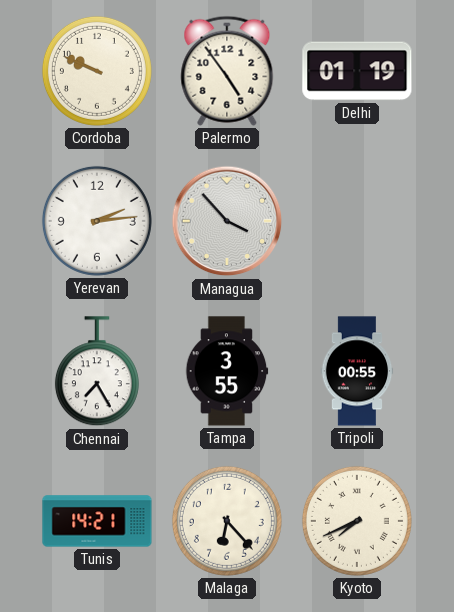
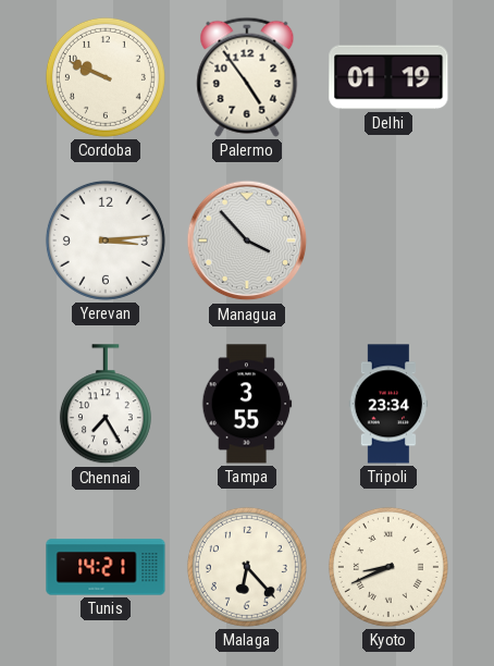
Yerevan: 2:14 -> 3:14 (106, 240)
Tripoli: 00:55 -> 23:34 (388, 404)
Kyoto: 7:41 -> 8:41 (388, 567)
